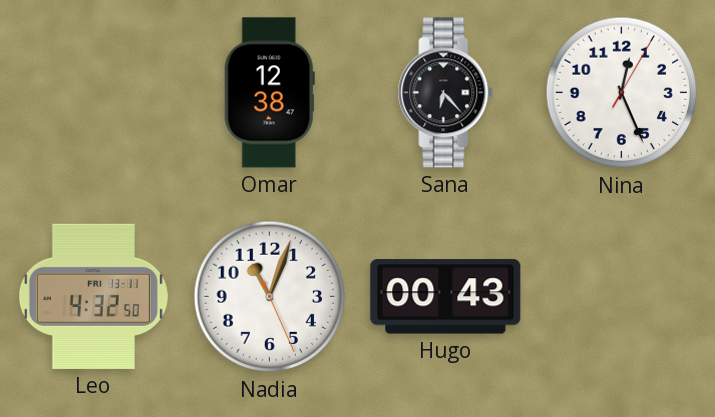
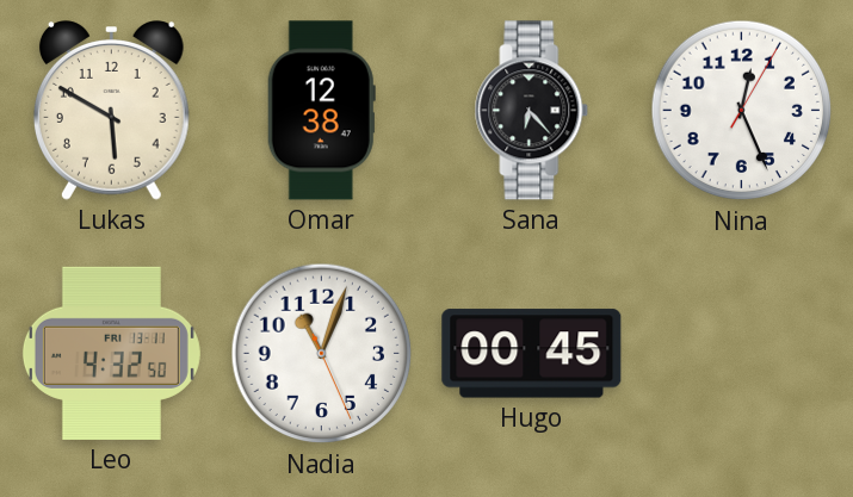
Lukas: none -> 5:50 (111, 111)
Hugo: 00:43 -> 00:45 (532, 354)
